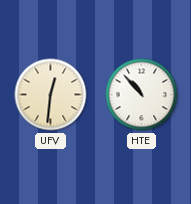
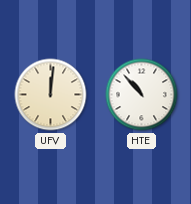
UFV: 12:31 -> 12:01 (51, 95)
